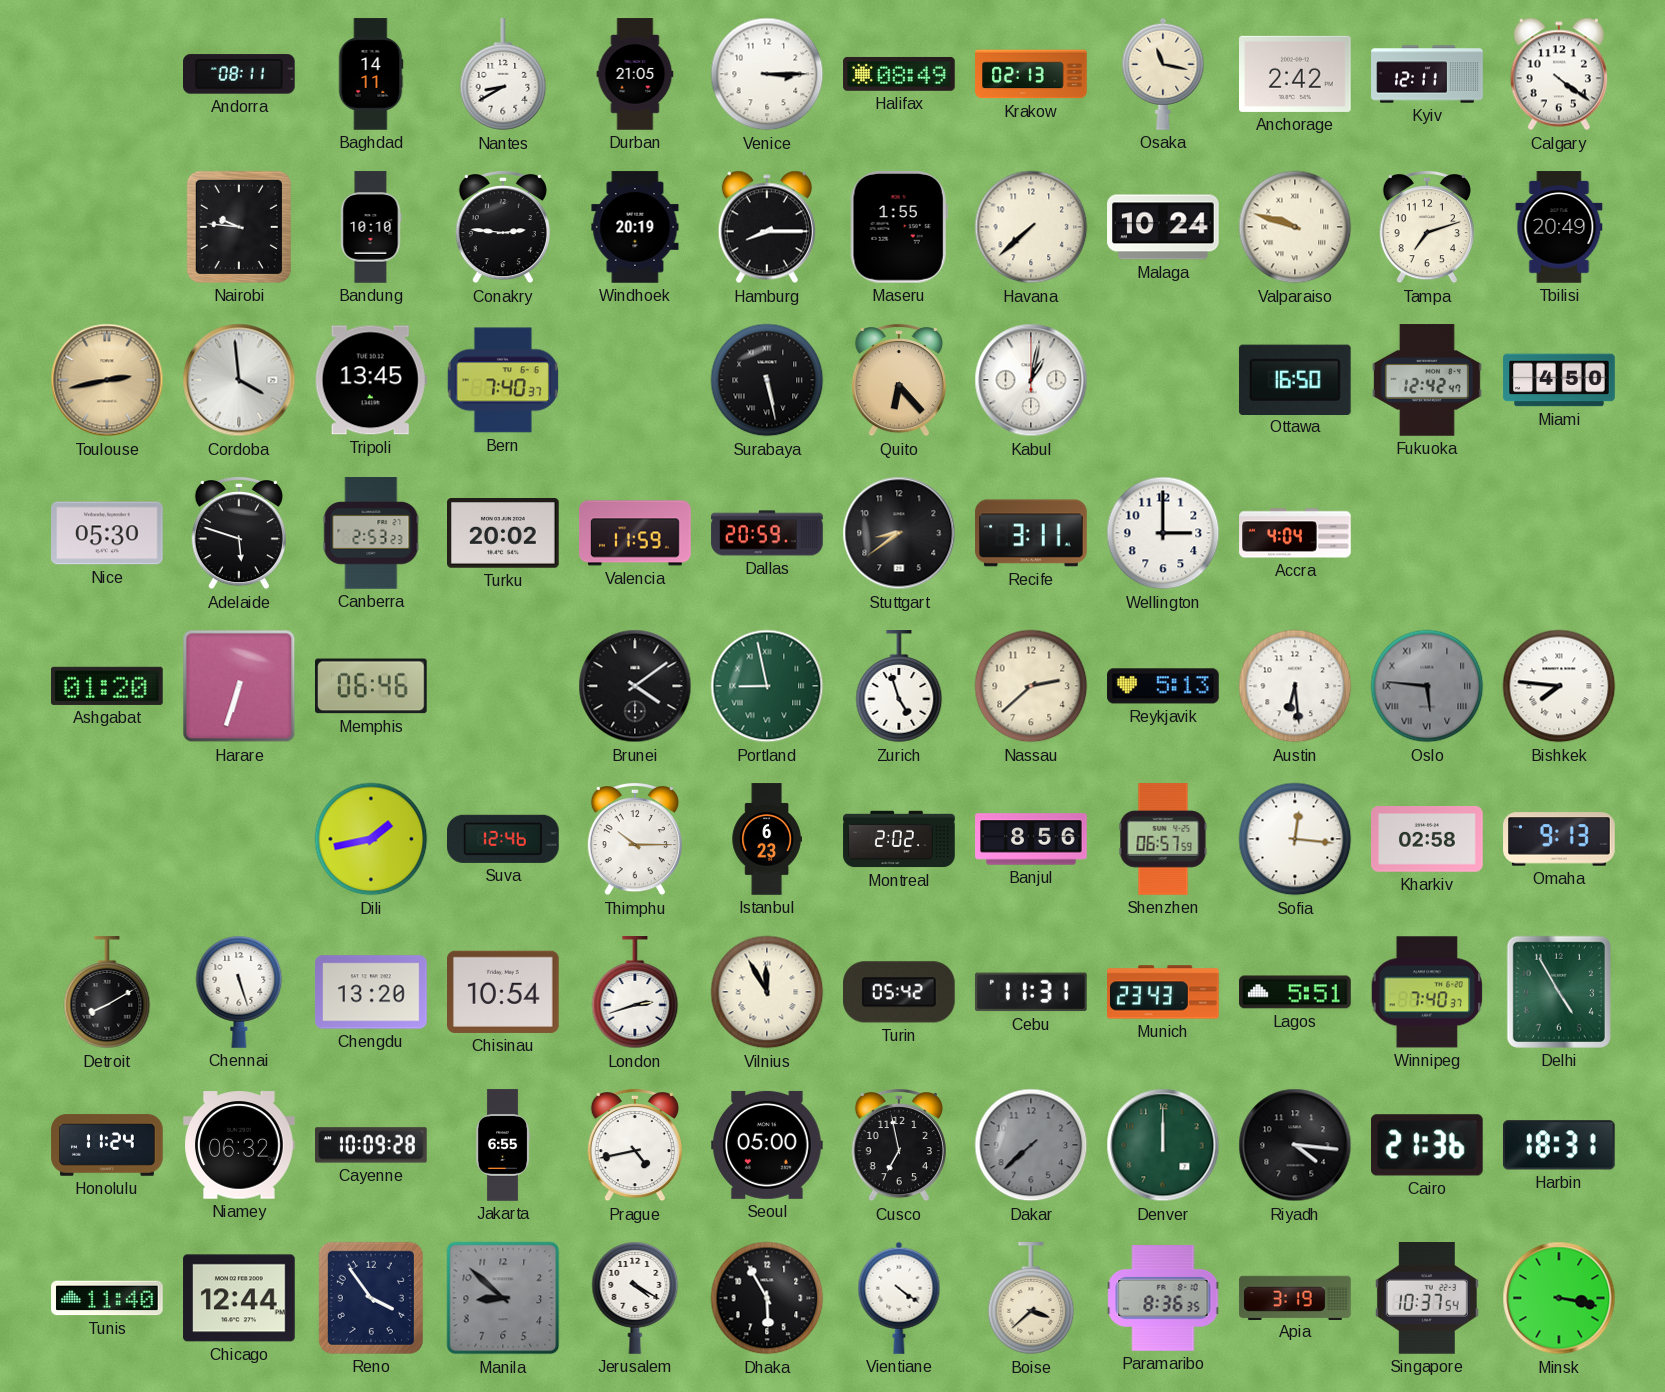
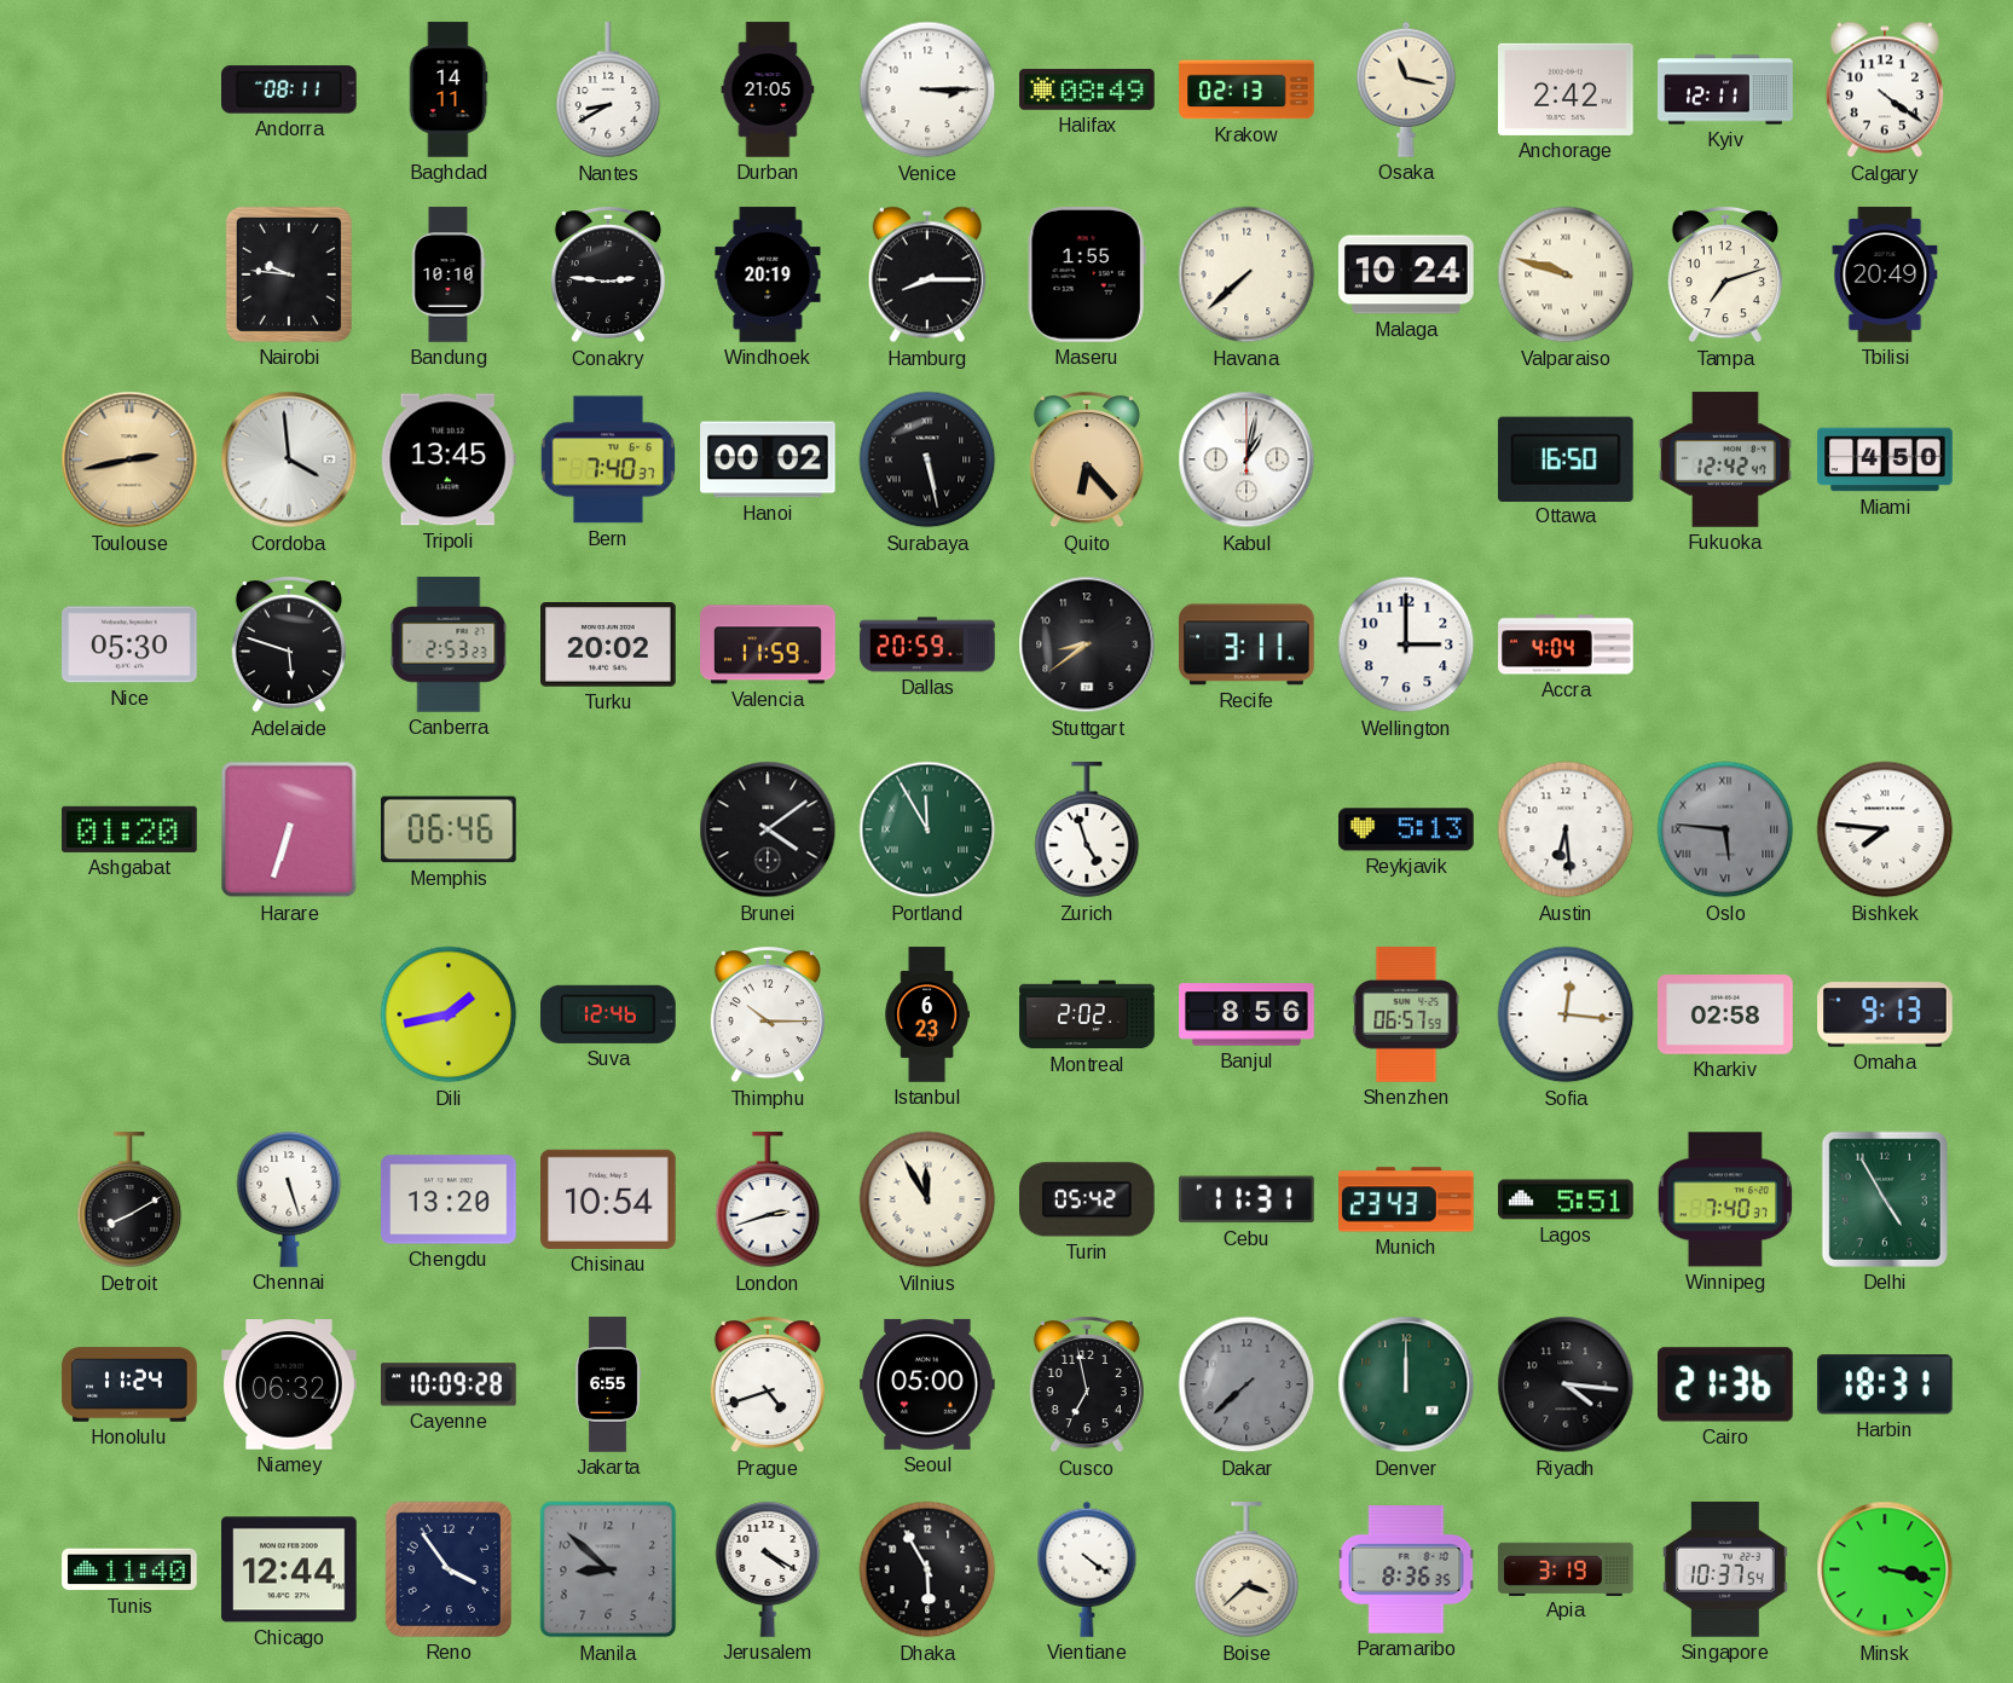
Hanoi: none -> 00:02 (768, 459)
Portland: 8:58 -> 11:55 (927, 829)
Nassau: 2:38 -> none (1031, 686)
Prague: 4:43 -> 4:42 (768, 1384)
